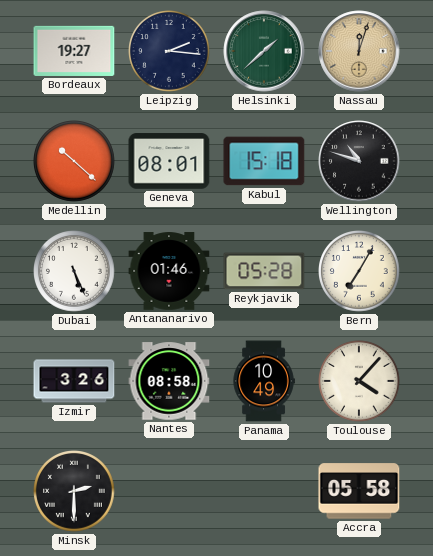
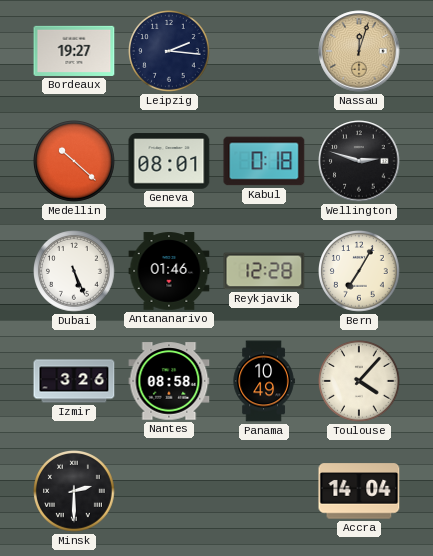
Helsinki: 1:38 -> none (264, 51)
Kabul: 15:18 -> 0:18 (264, 161)
Wellington: 10:48 -> 2:48 (359, 161)
Reykjavik: 05:28 -> 12:28 (264, 271)
Accra: 05:58 -> 14:04 (359, 491)
